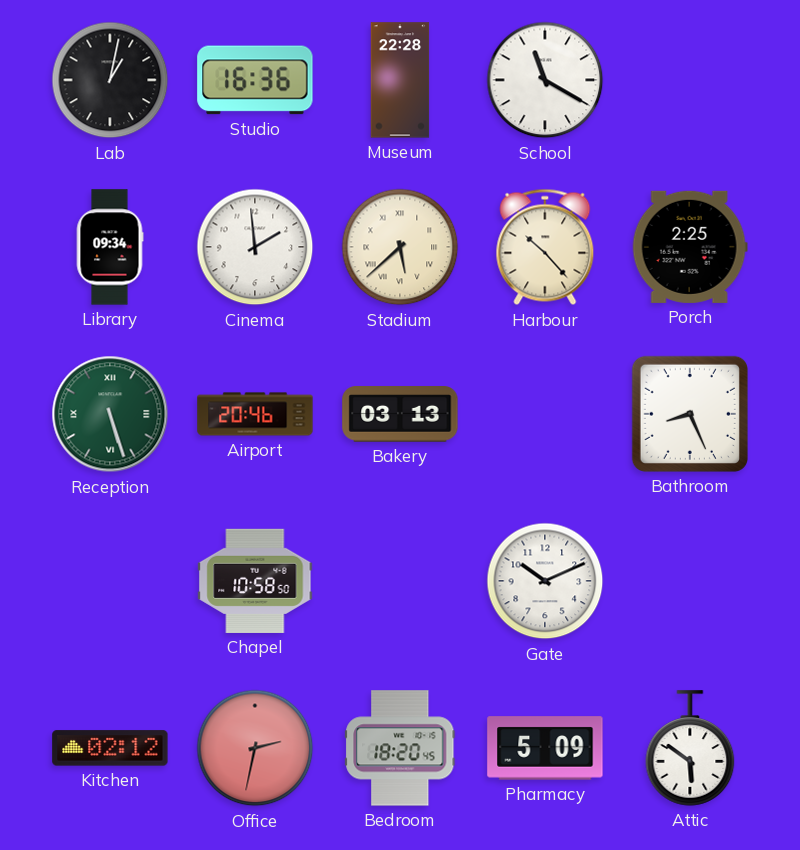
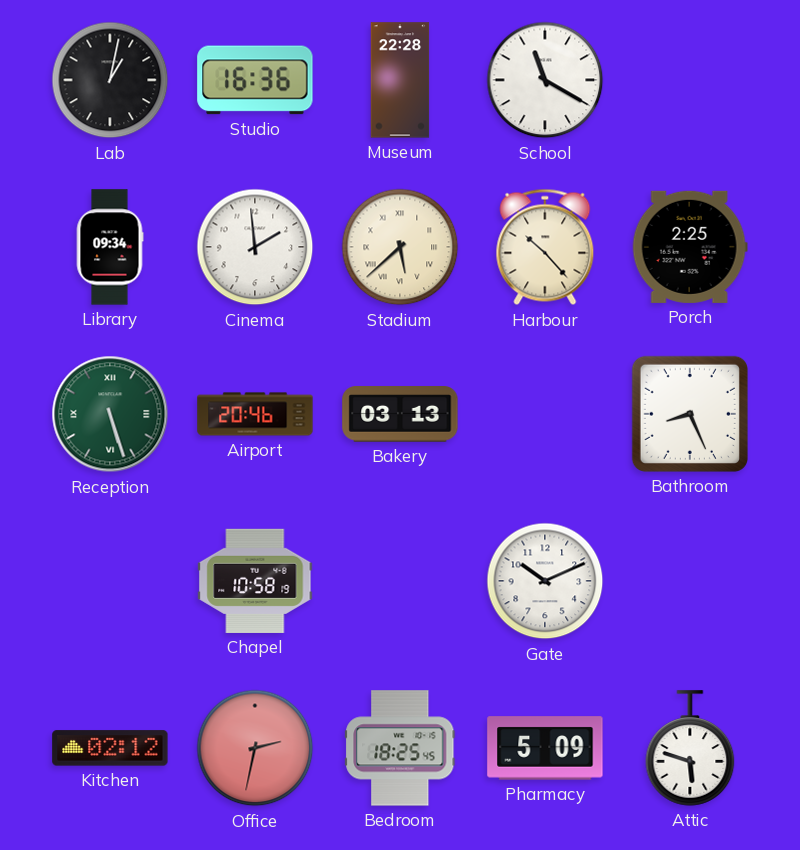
Chapel: 10:58:50 -> 10:58:19 (255, 581)
Bedroom: 18:20 -> 18:25 (400, 748)
Attic: 5:51 -> 5:48 (690, 748)
